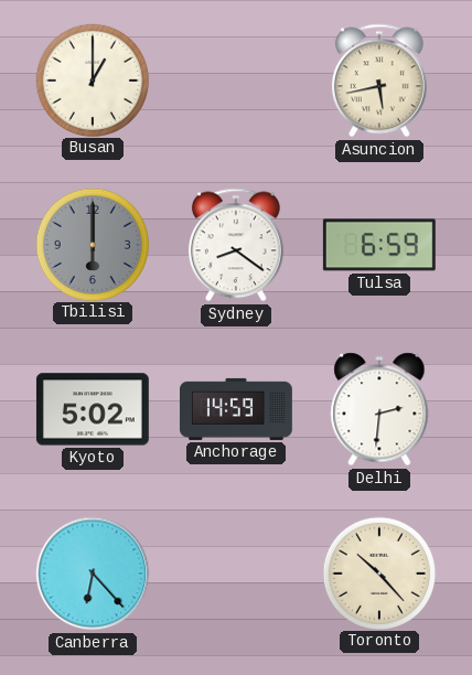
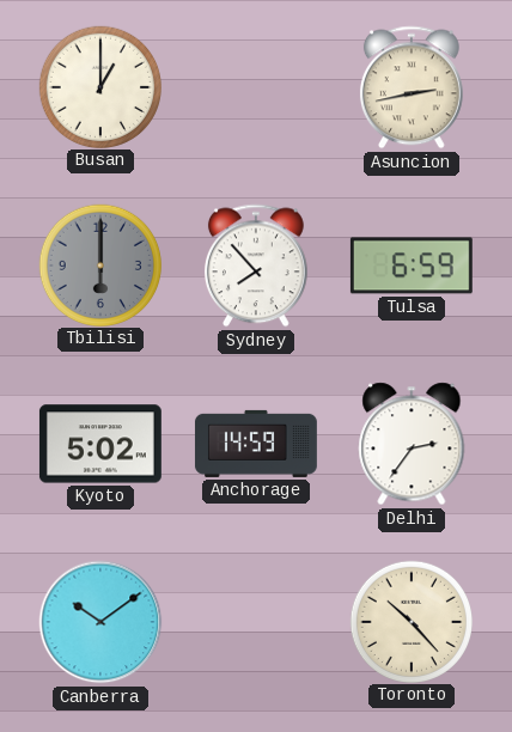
Asuncion: 5:43 -> 2:43 (412, 87)
Sydney: 8:21 -> 7:53 (256, 266)
Delhi: 2:31 -> 2:36 (412, 444)
Canberra: 6:23 -> 10:09 (100, 622)
